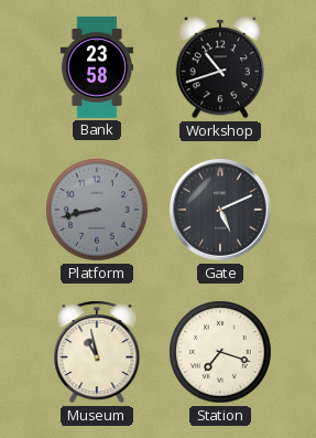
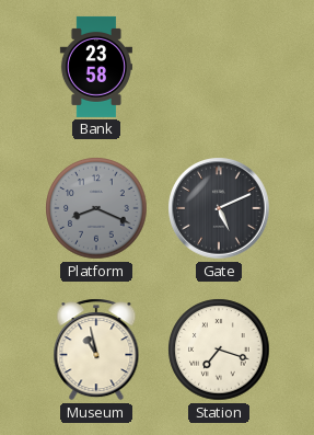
Workshop: 10:42 -> none (220, 67)
Platform: 8:43 -> 8:19 (96, 208)
